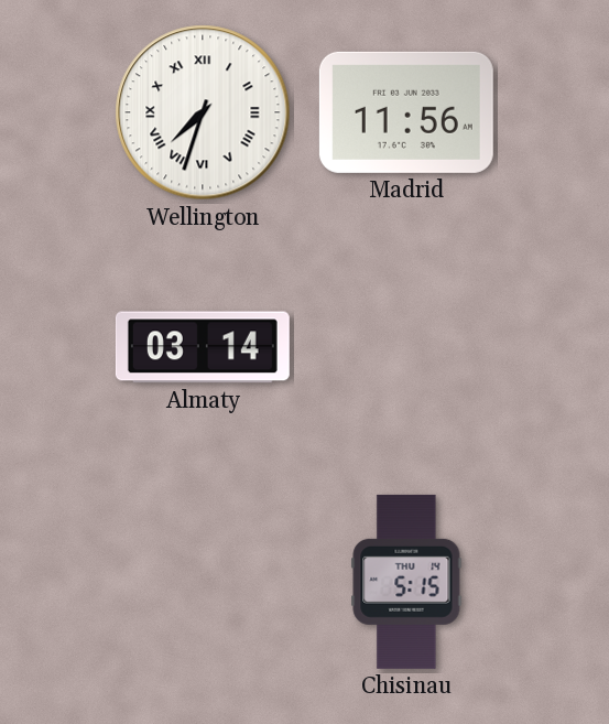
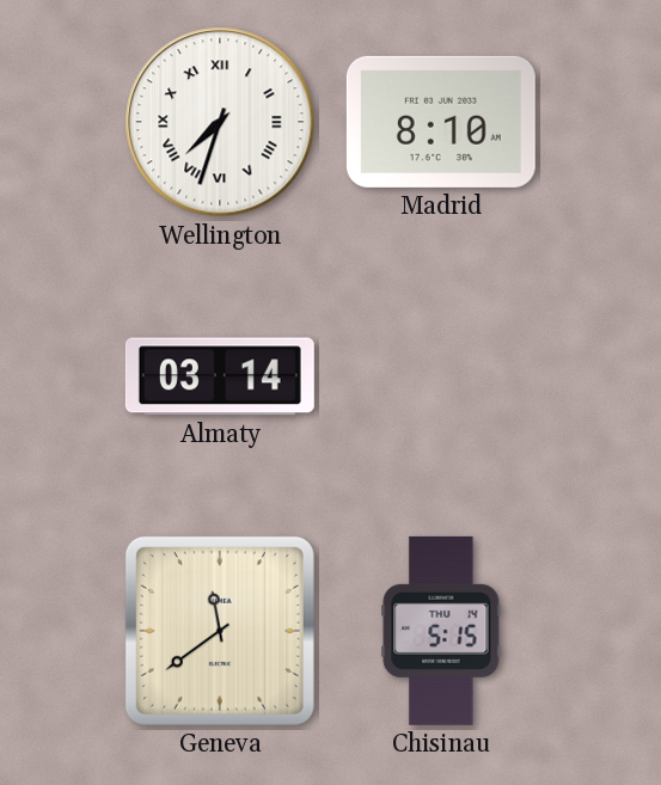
Madrid: 11:56 -> 8:10 (441, 122)
Geneva: none -> 11:39 (220, 631)
